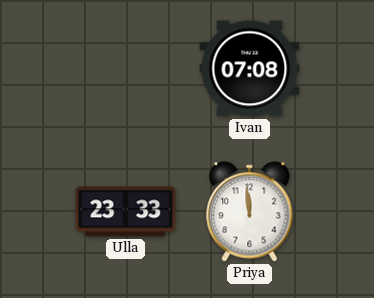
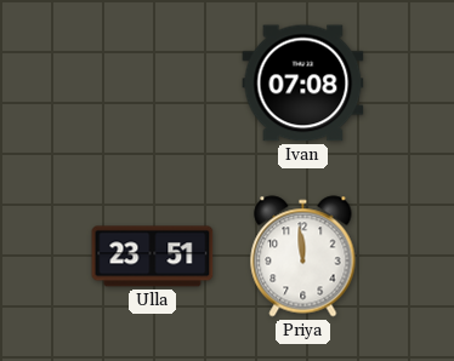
Ulla: 23:33 -> 23:51 (153, 257)
